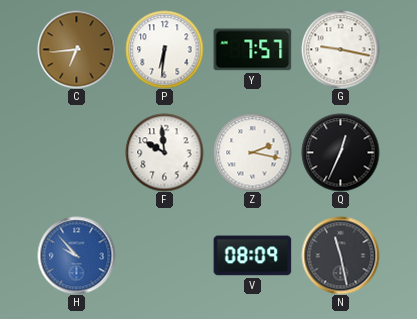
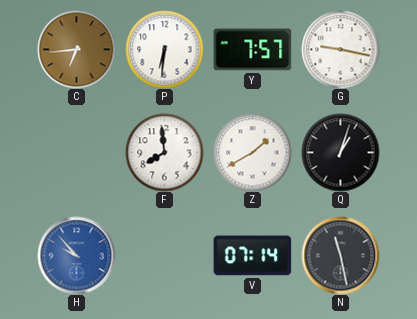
F: 9:59 -> 7:59 (164, 152)
Z: 2:17 -> 1:40 (252, 152)
Q: 12:34 -> 1:03 (340, 152)
V: 08:09 -> 07:14 (252, 256)
